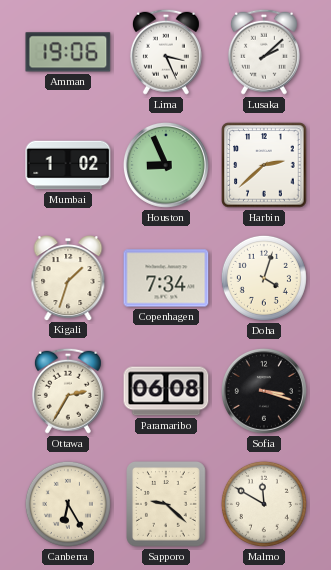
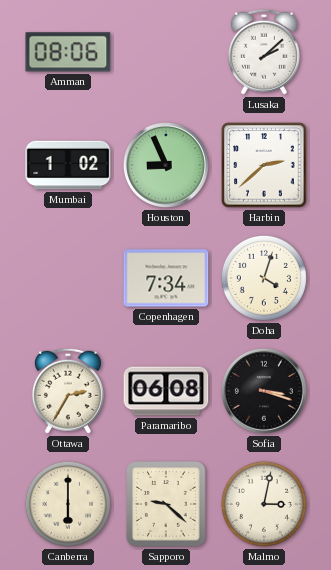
Amman: 19:06 -> 08:06 (68, 52)
Lima: 3:26 -> none (166, 52)
Kigali: 1:33 -> none (68, 278)
Canberra: 6:25 -> 6:00 (68, 504)
Malmo: 11:50 -> 3:02 (264, 504)
